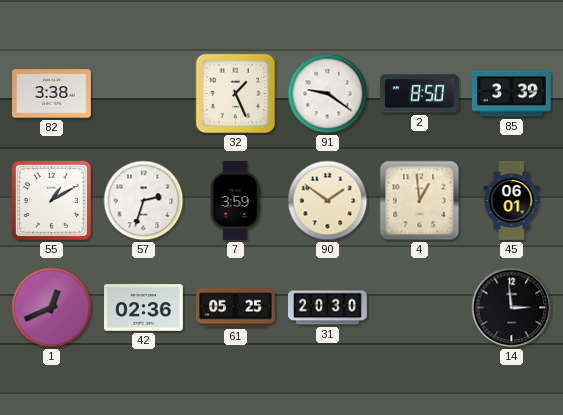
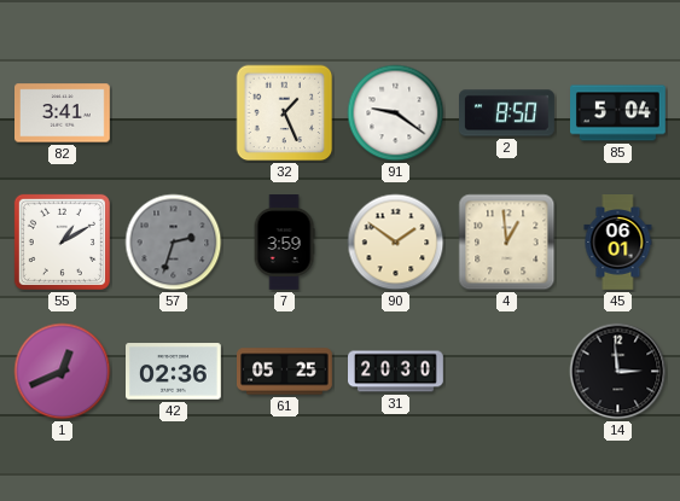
82: 3:38 -> 3:41 (63, 113)
85: 3:39 -> 5:04 (618, 113)
57 dial: white -> grey (174, 243)
